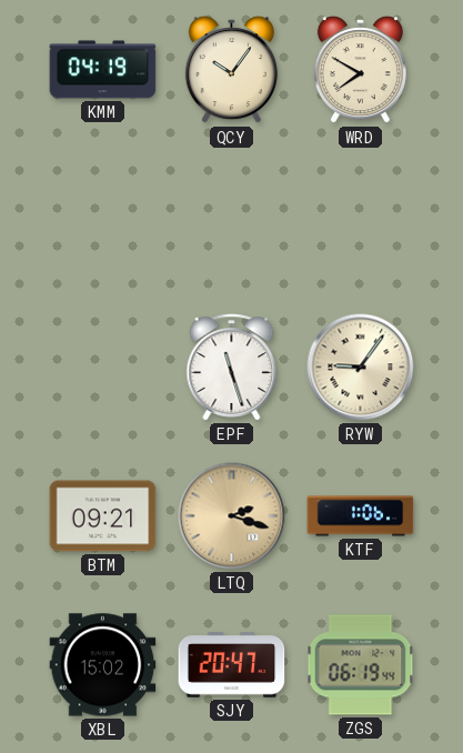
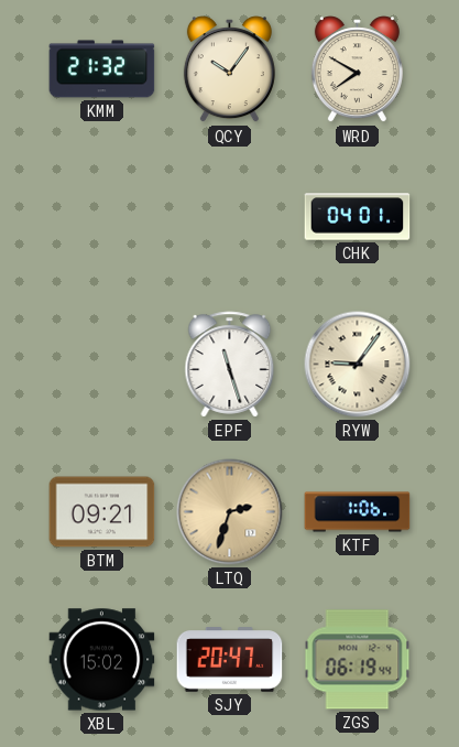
KMM: 04:19 -> 21:32 (102, 69)
CHK: none -> 04:01 (358, 217)
LTQ: 2:18 -> 2:33 (230, 512)
